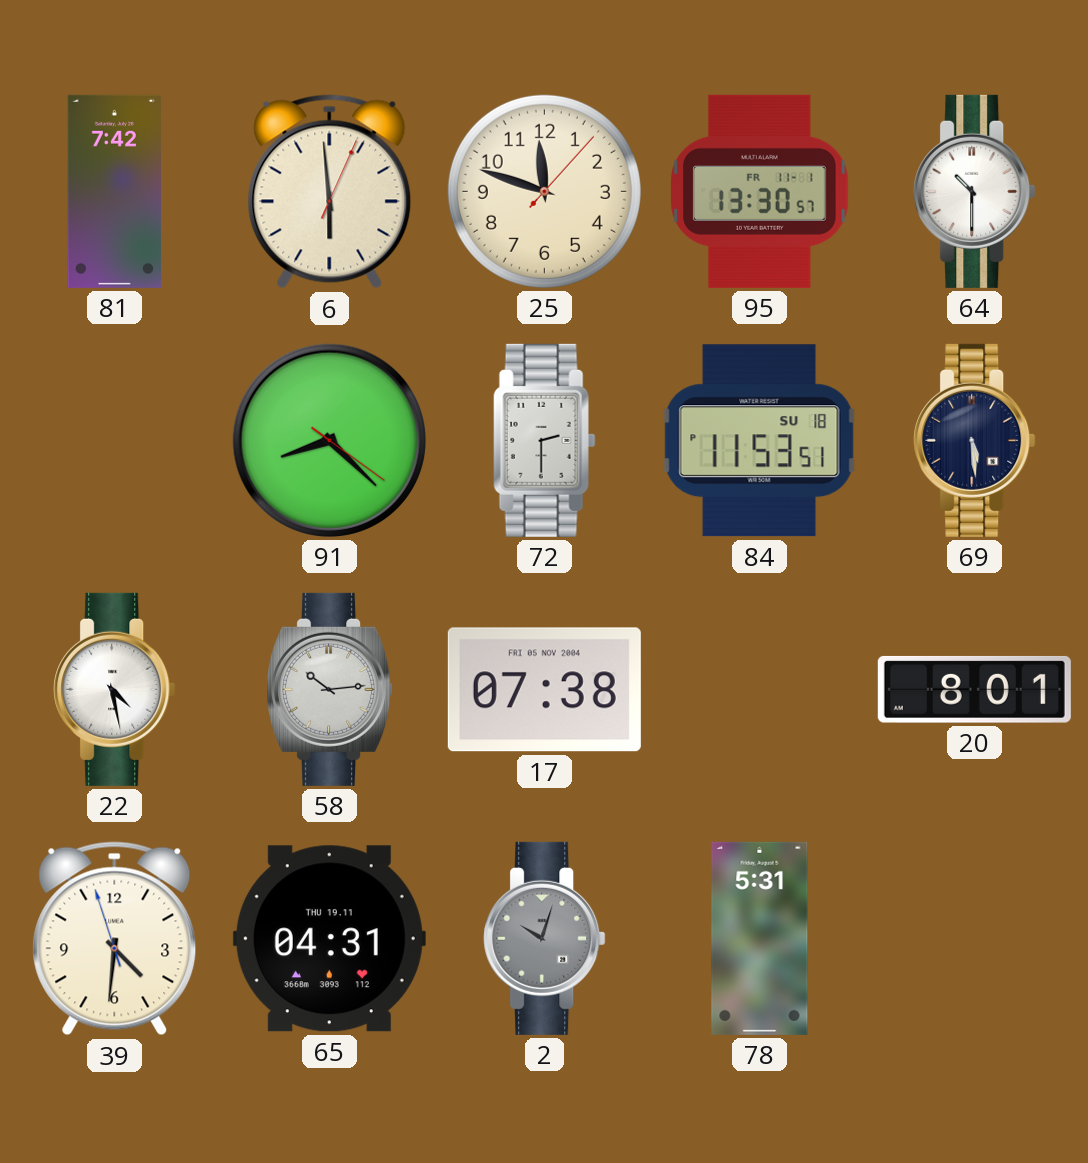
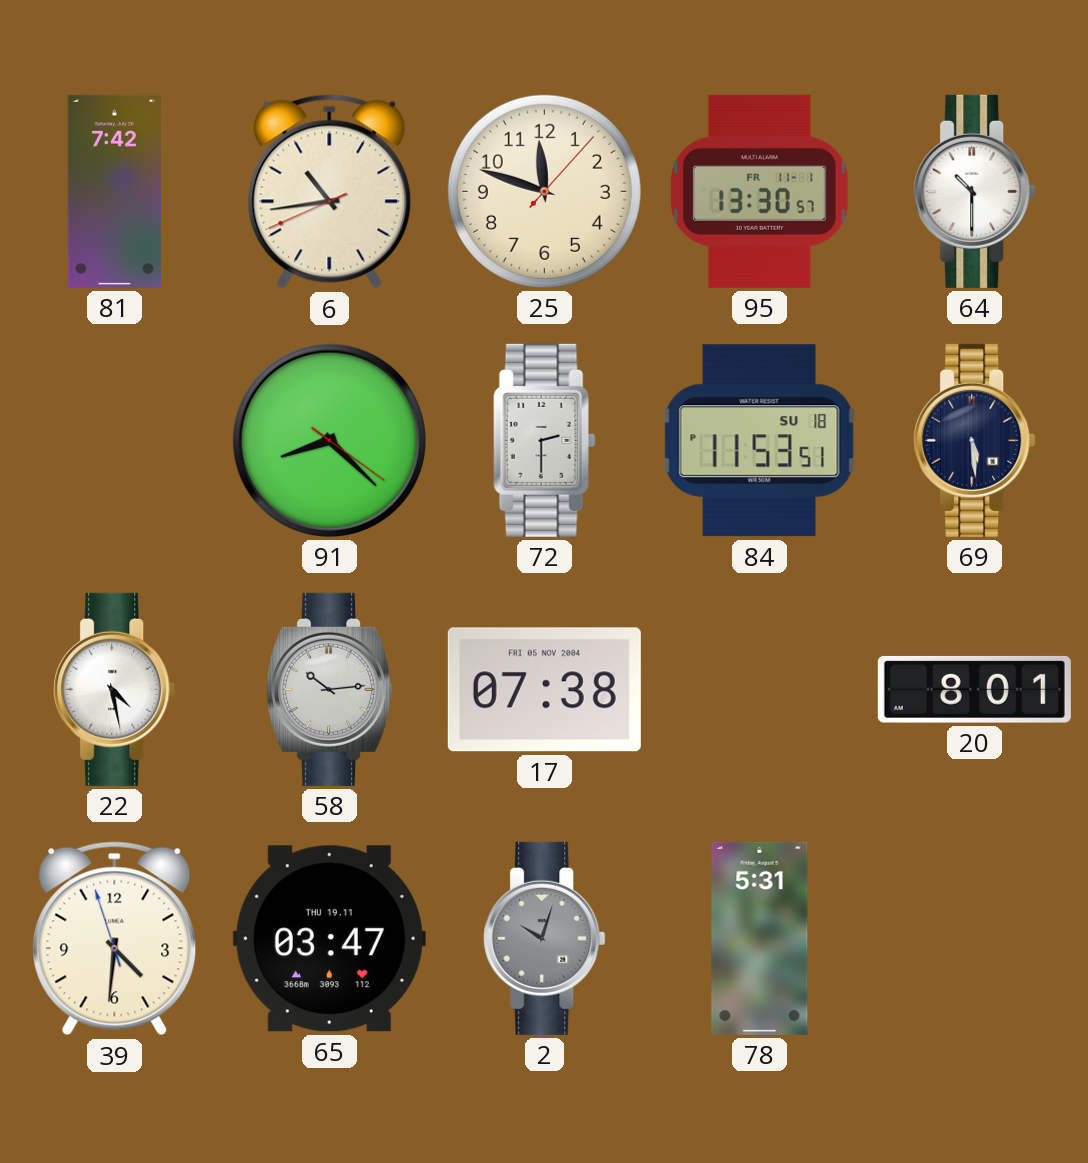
6: 5:59 -> 10:43 (330, 192)
65: 04:31 -> 03:47 (329, 939)
